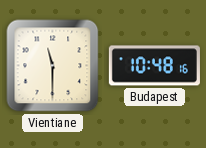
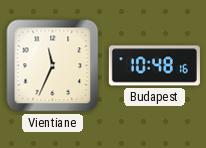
Vientiane: 11:30 -> 11:34 (53, 66)
